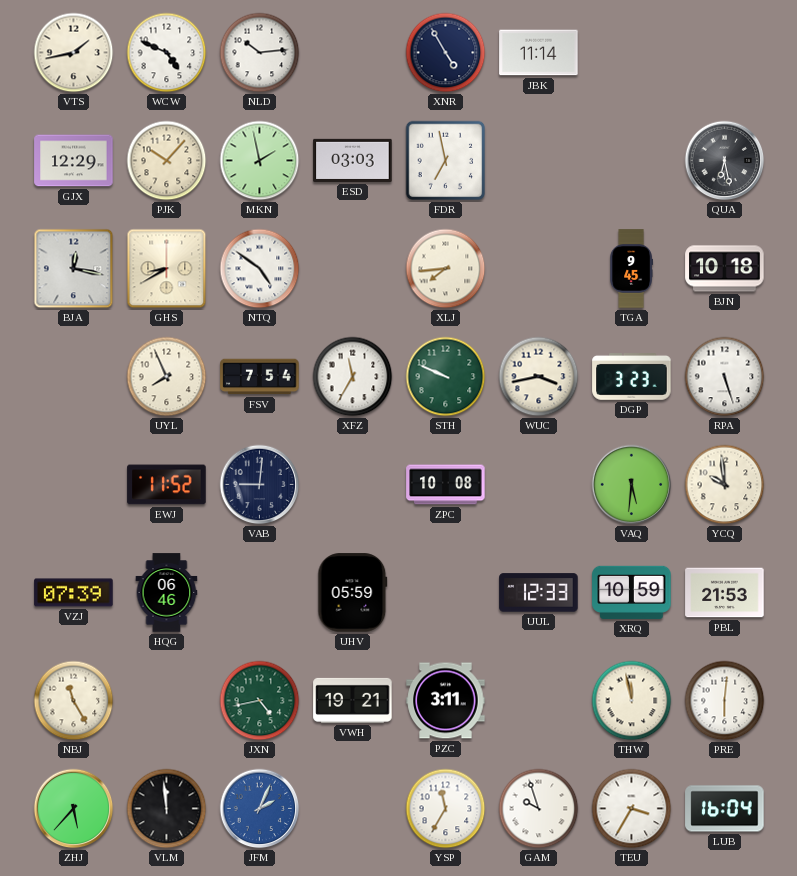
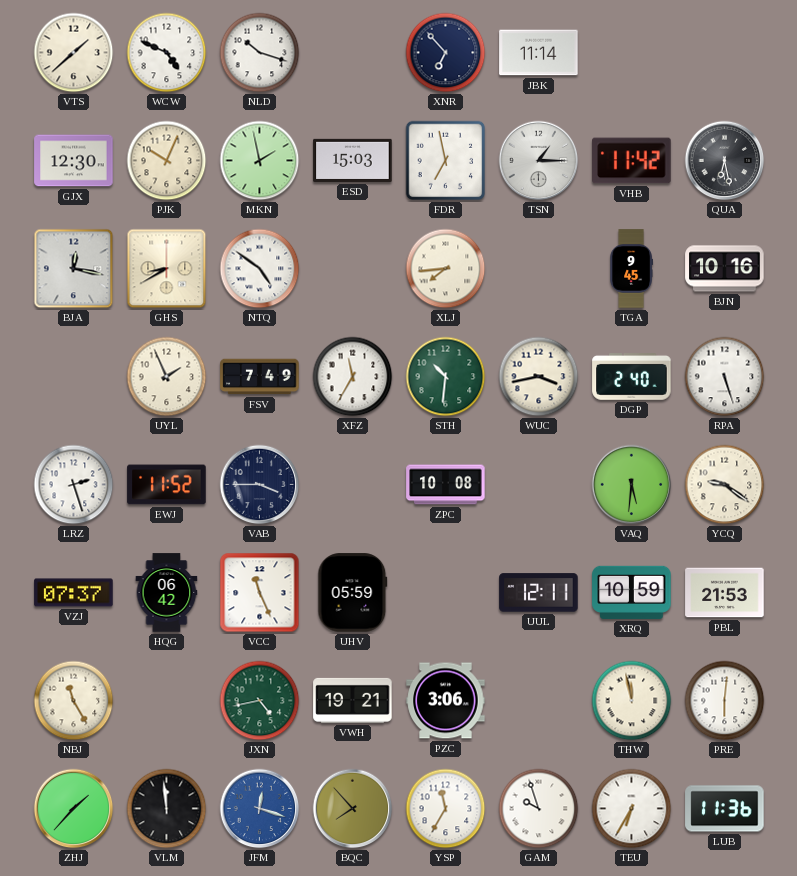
VTS: 1:43 -> 1:38 (74, 53)
NLD: 10:14 -> 10:18 (260, 53)
XNR: 4:55 -> 6:53 (446, 53)
GJX: 12:29 -> 12:30 (74, 161)
PJK: 10:07 -> 10:04 (167, 161)
ESD: 03:03 -> 15:03 (353, 160)
TSN: none -> 1:15 (539, 161)
VHB: none -> 11:42 (632, 161)
BJN: 10:18 -> 10:16 (725, 269)
UYL: 7:56 -> 1:56 (167, 377)
FSV: 7:54 -> 7:49 (260, 377)
STH: 9:49 -> 10:31 (446, 377)
DGP: 3:23 -> 2:40 (632, 377)
LRZ: none -> 2:27 (74, 485)
VAB: 9:01 -> 3:45 (260, 485)
YCQ: 9:59 -> 9:21 (725, 485)
VZJ: 07:39 -> 07:37 (74, 593)
HQG: 06:46 -> 06:42 (167, 593)
VCC: none -> 11:26 (260, 593)
UUL: 12:33 -> 12:11 (539, 593)
PZC: 3:11 -> 3:06 (446, 701)
ZHJ: 5:37 -> 1:37 (74, 809)
JFM: 2:04 -> 12:18 (260, 809)
BQC: none -> 7:53 (353, 809)
TEU: 3:35 -> 6:35 (632, 809)
LUB: 16:04 -> 11:36 (725, 809)
